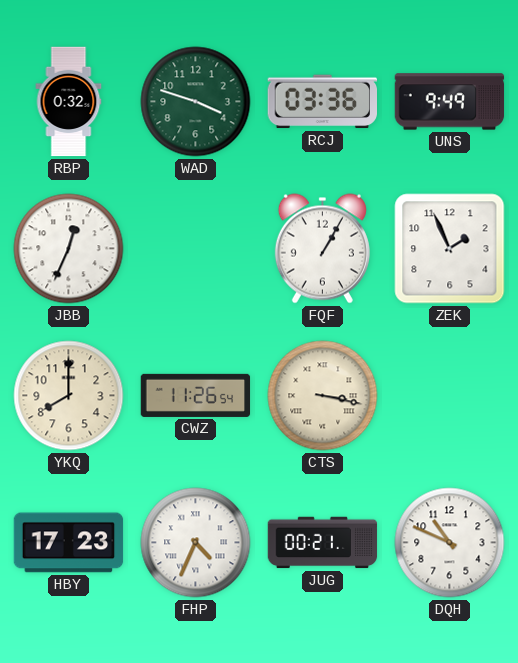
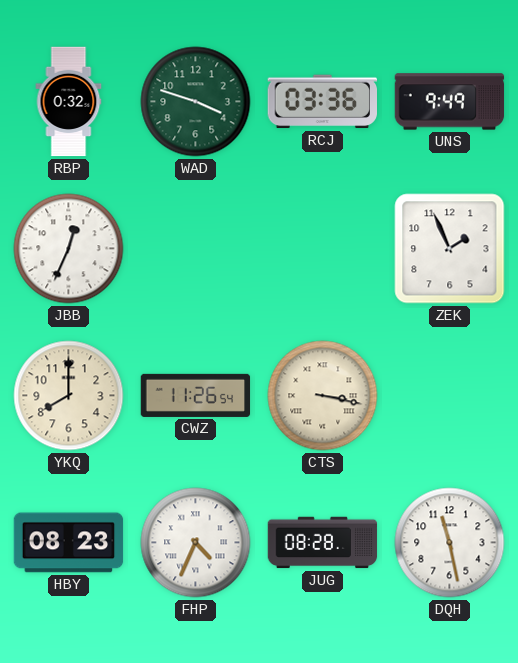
FQF: 1:05 -> none (322, 249)
HBY: 17:23 -> 08:23 (69, 543)
JUG: 00:21 -> 08:28 (323, 543)
DQH: 10:49 -> 11:28 (450, 543)
